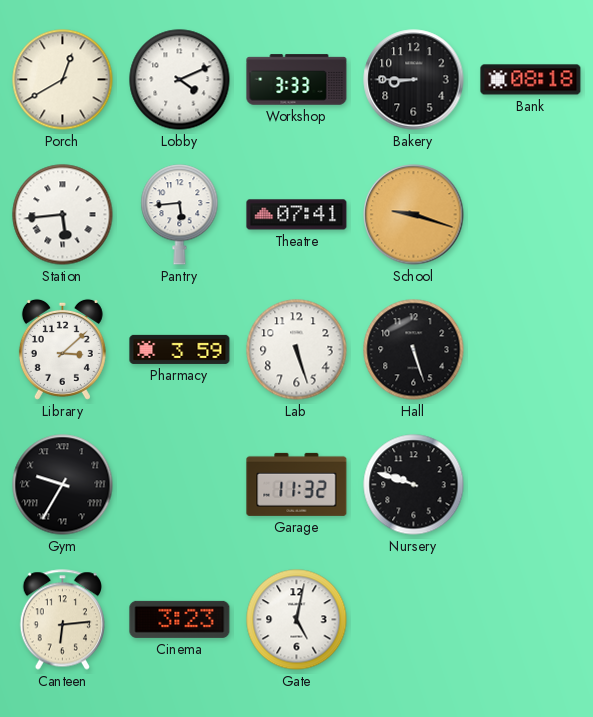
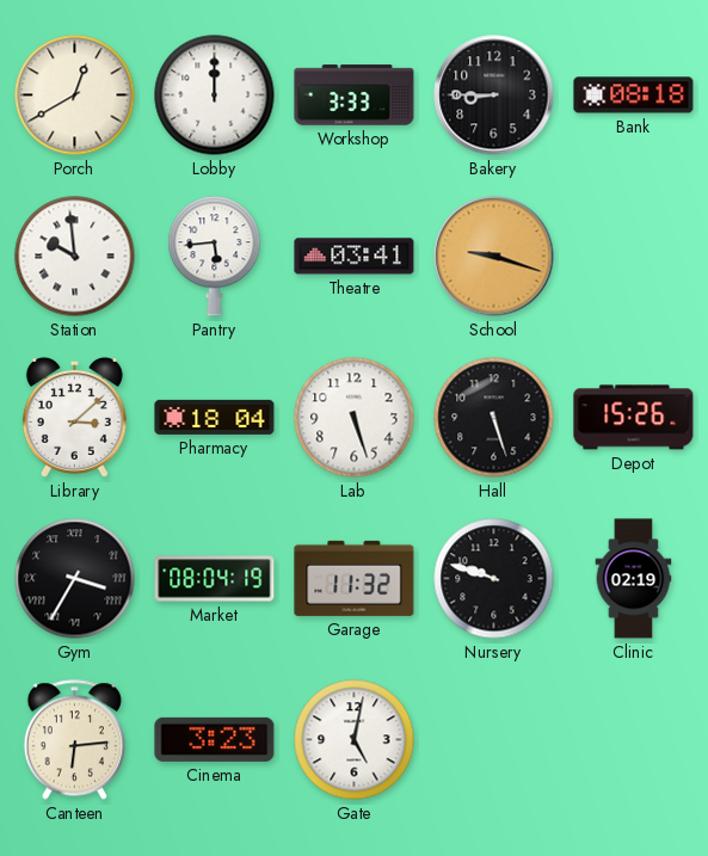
Lobby: 4:11 -> 12:00 (215, 96)
Station: 5:44 -> 9:59 (75, 257)
Theatre: 07:41 -> 03:41 (355, 257)
Pharmacy: 3:59 -> 18:04 (215, 417)
Depot: none -> 15:26 (634, 418)
Gym: 9:35 -> 3:35 (75, 579)
Market: none -> 08:04 (215, 579)
Clinic: none -> 02:19 (634, 579)
